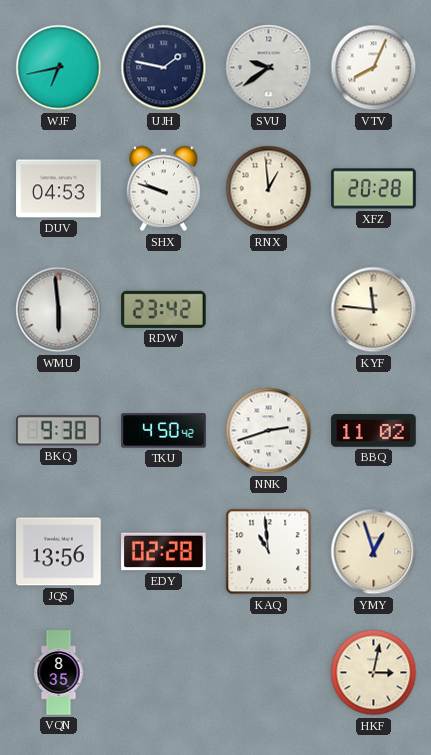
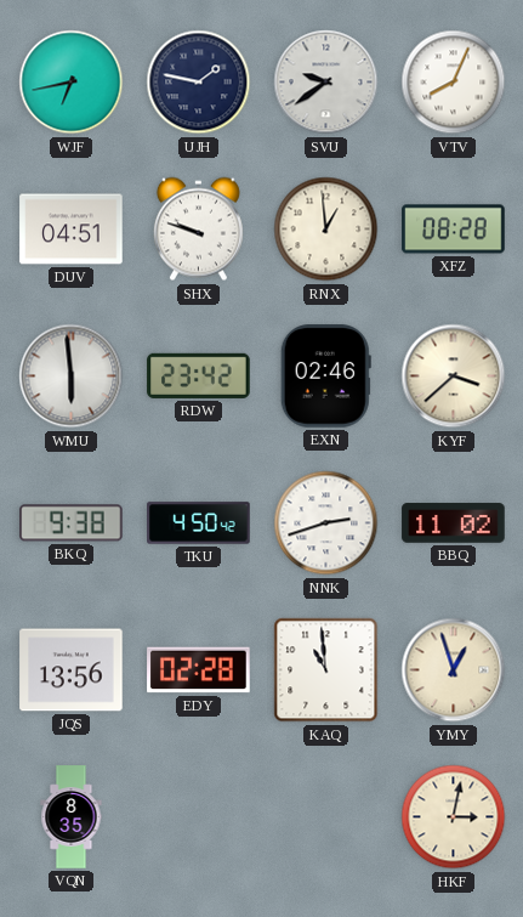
DUV: 04:53 -> 04:51 (72, 230)
XFZ: 20:28 -> 08:28 (454, 230)
EXN: none -> 02:46 (325, 377)
KYF: 11:46 -> 3:38 (454, 377)
